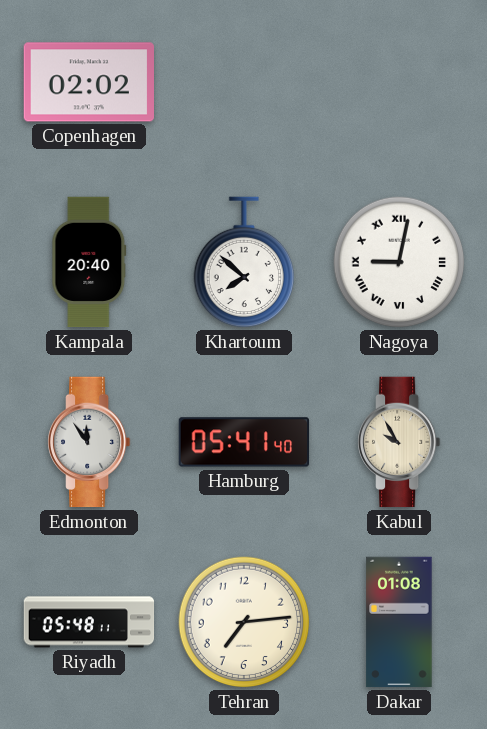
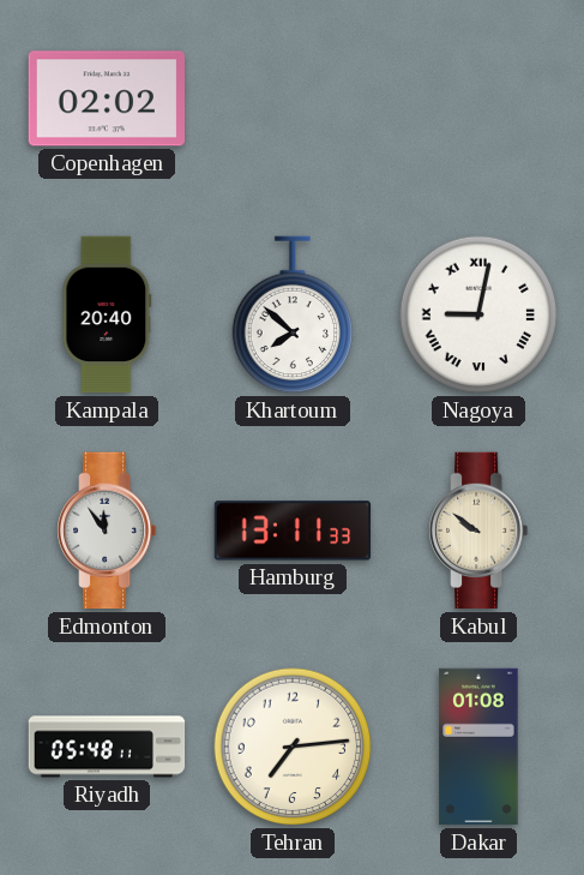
Hamburg: 05:41 -> 13:11 (293, 531)
Kabul: 9:55 -> 9:51 (480, 531)
